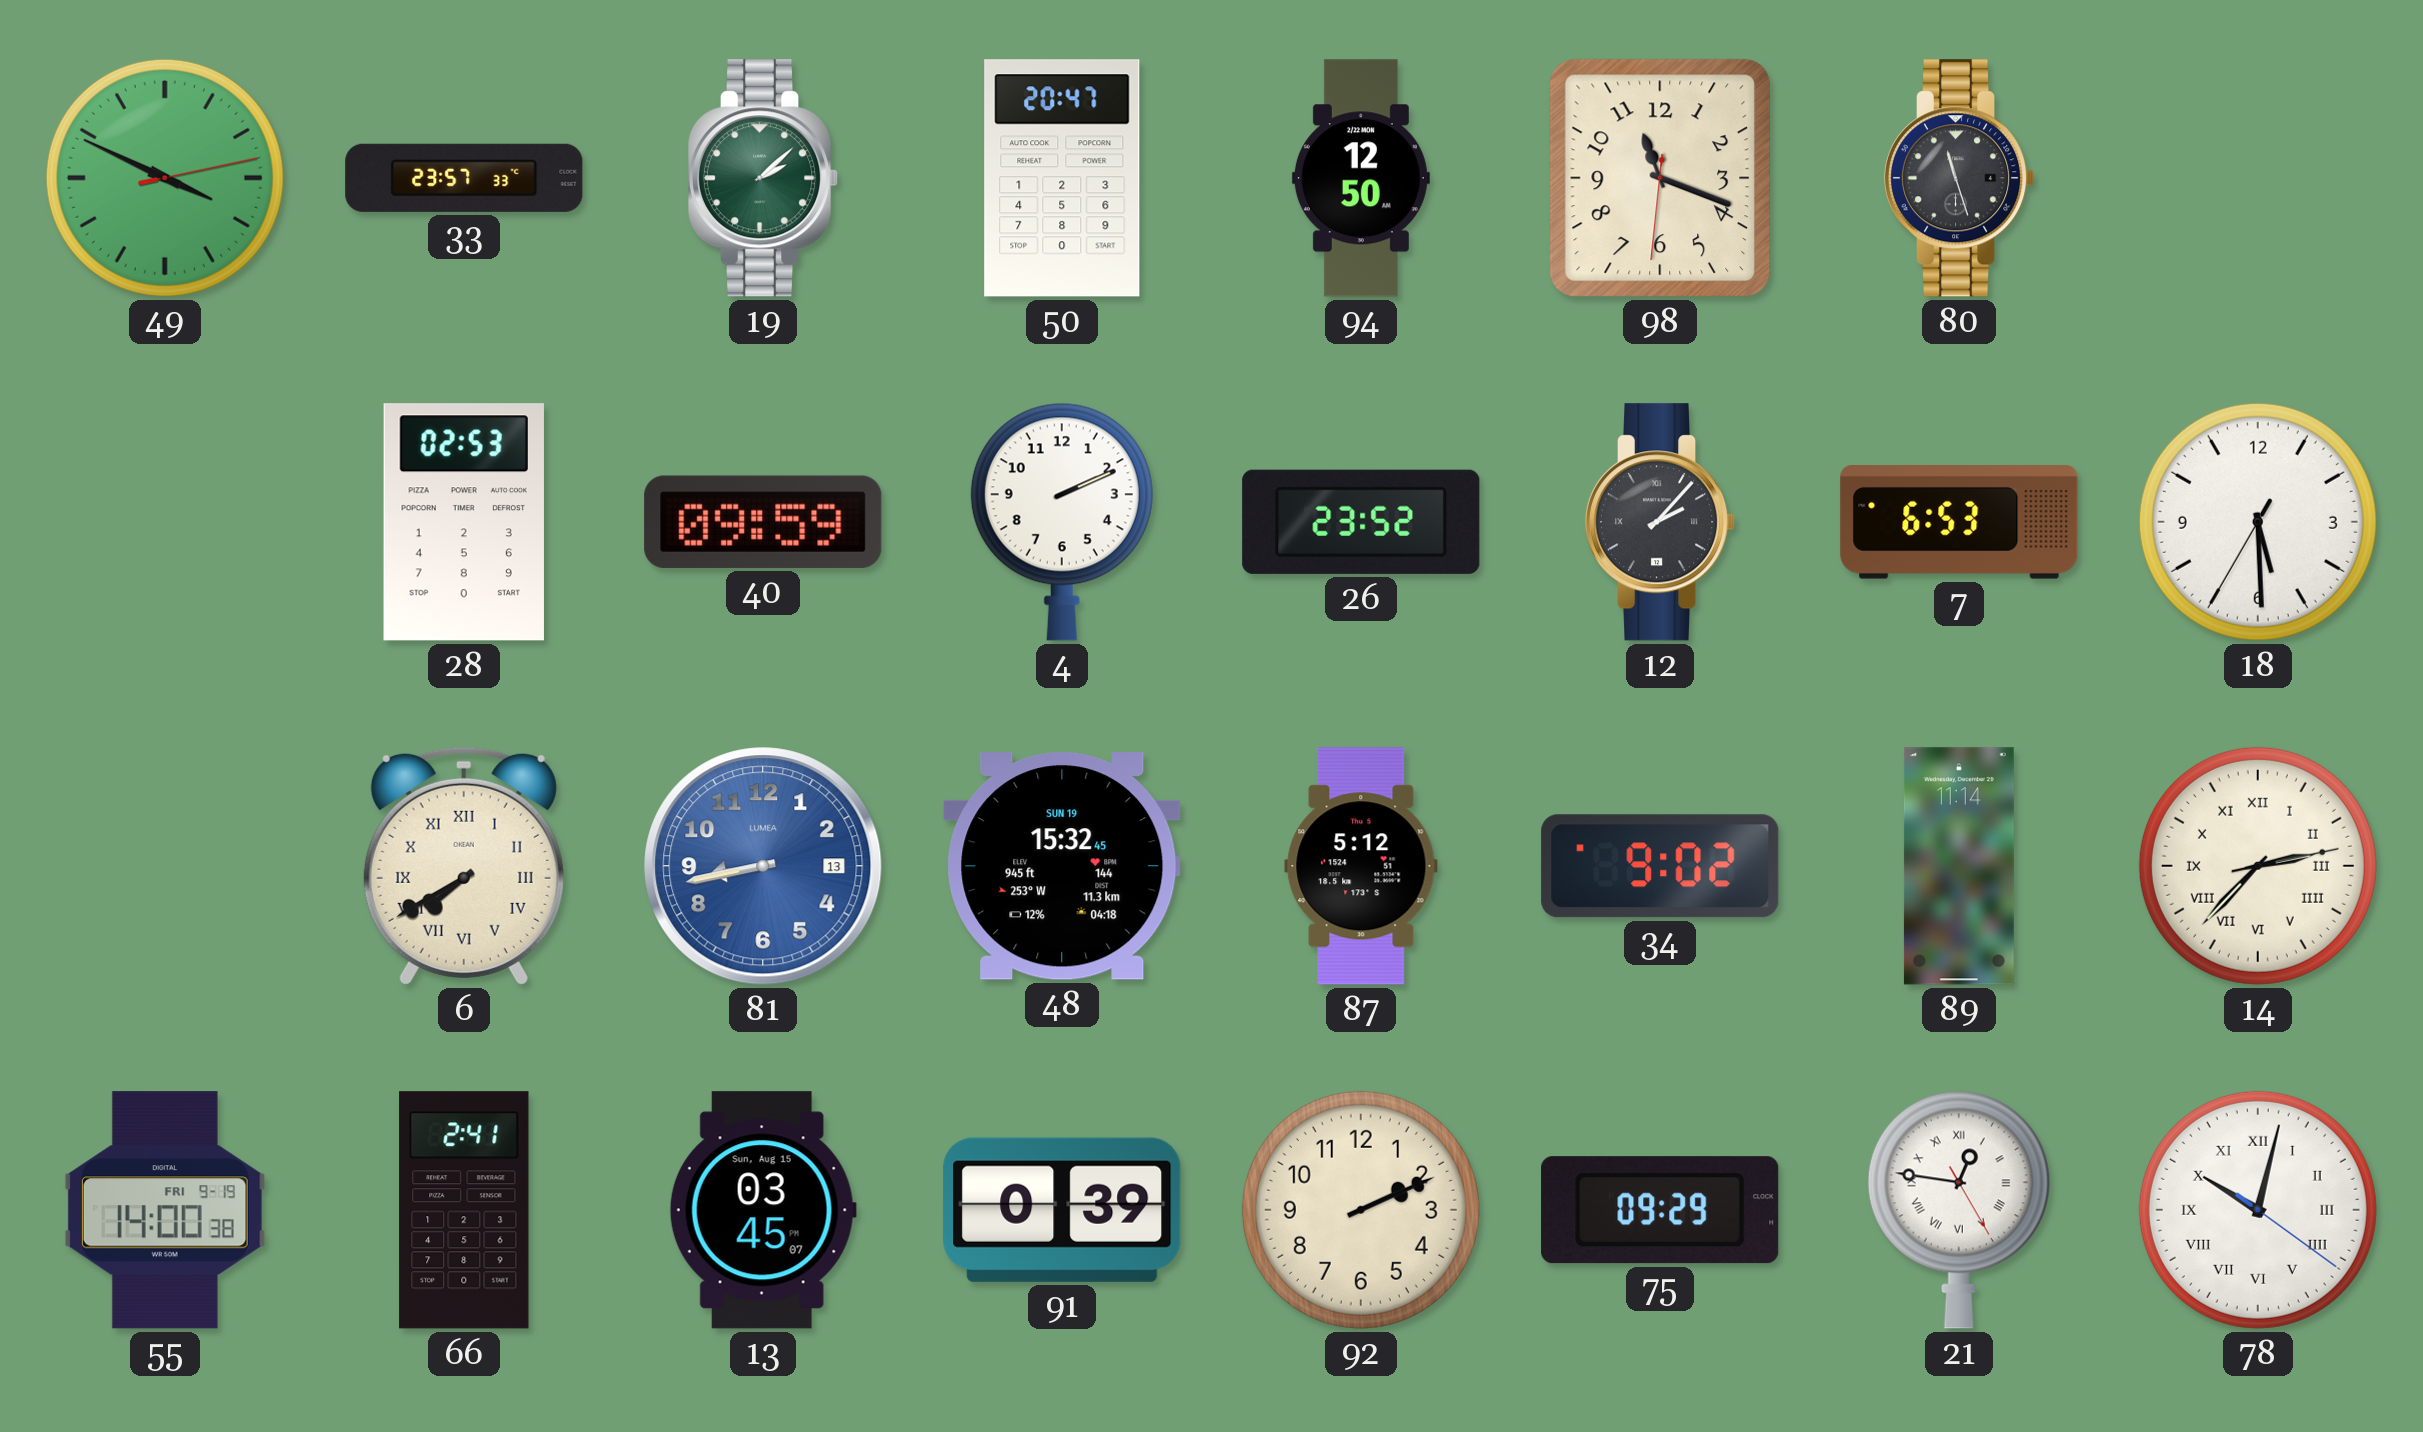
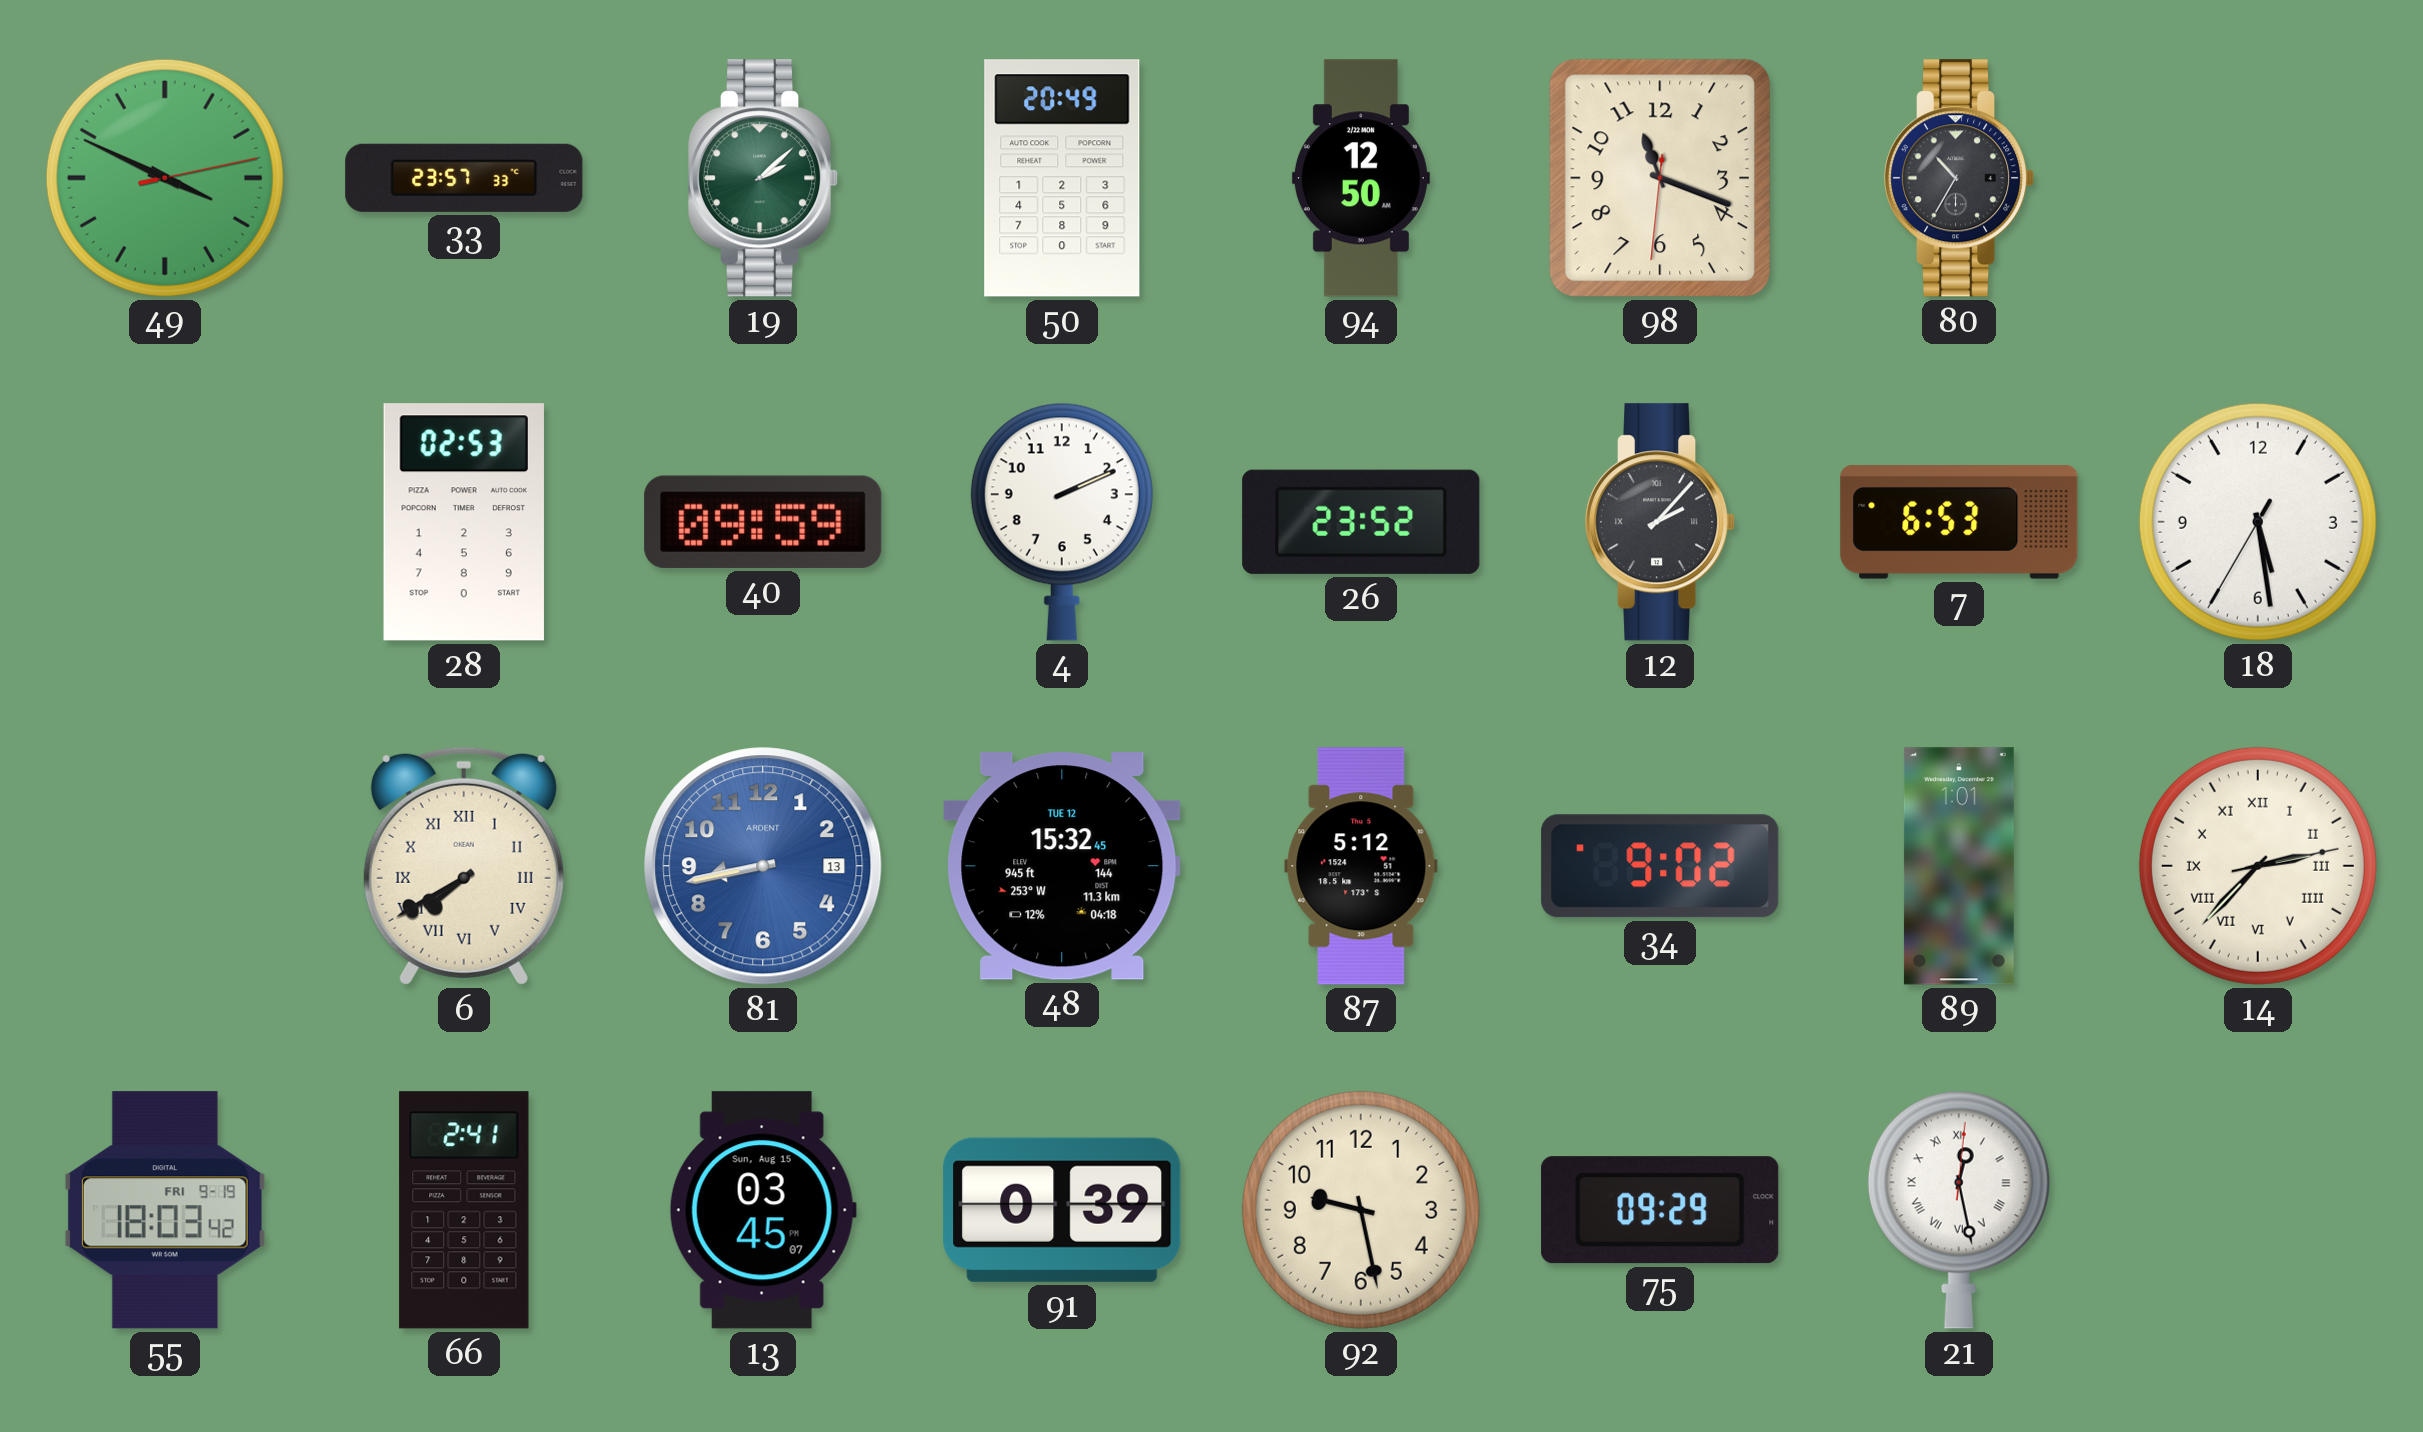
50: 20:47 -> 20:49 (1062, 178)
80: 11:27 -> 10:35 (1959, 178)
18: 5:29 -> 5:28 (2258, 522)
81 brand: LUMEA -> ARDENT (763, 866)
48 date: SUN 19 -> TUE 12 (1062, 866)
89: 11:14 -> 1:01 (1959, 866)
55: 14:00 -> 18:03 (165, 1210)
92: 2:11 -> 9:28 (1361, 1210)
21: 12:46 -> 12:28 (1959, 1210)
78: 10:02 -> none (2258, 1210)
